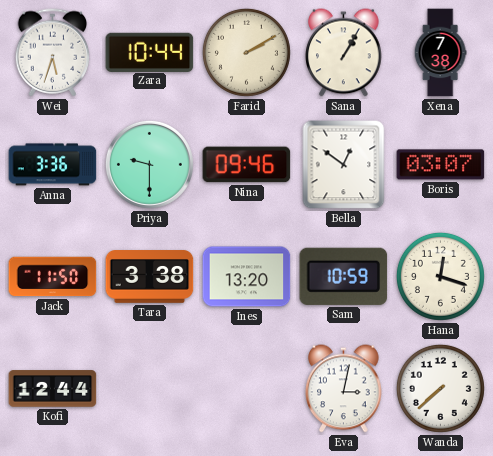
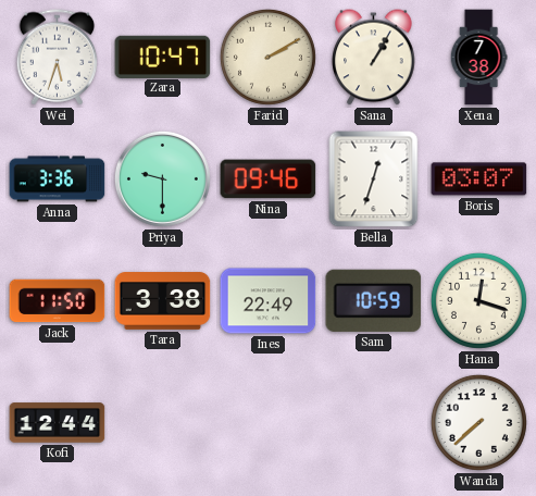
Zara: 10:44 -> 10:47 (163, 57)
Bella: 12:51 -> 12:33 (374, 179)
Ines: 13:20 -> 22:49 (269, 301)
Eva: 3:02 -> none (344, 389)
